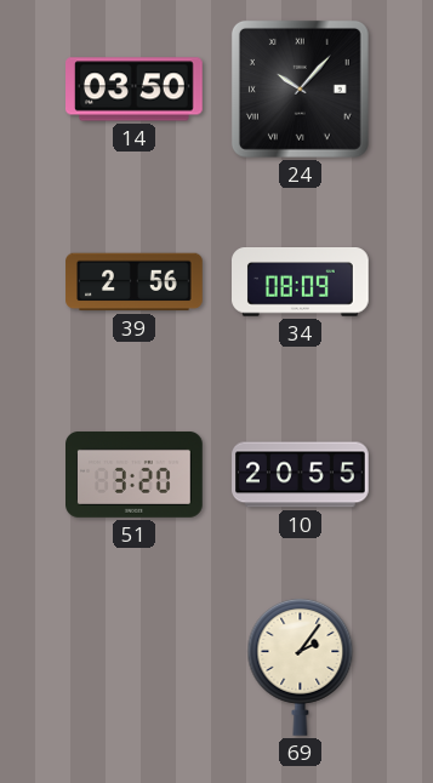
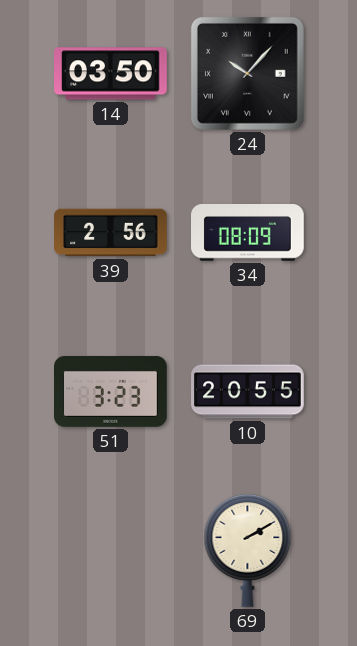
51: 3:20 -> 3:23 (111, 391)
69: 2:06 -> 2:10 (248, 550)
